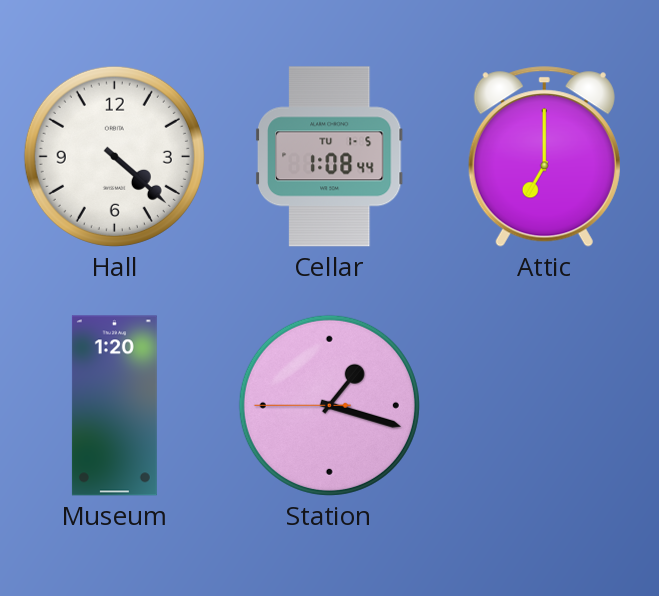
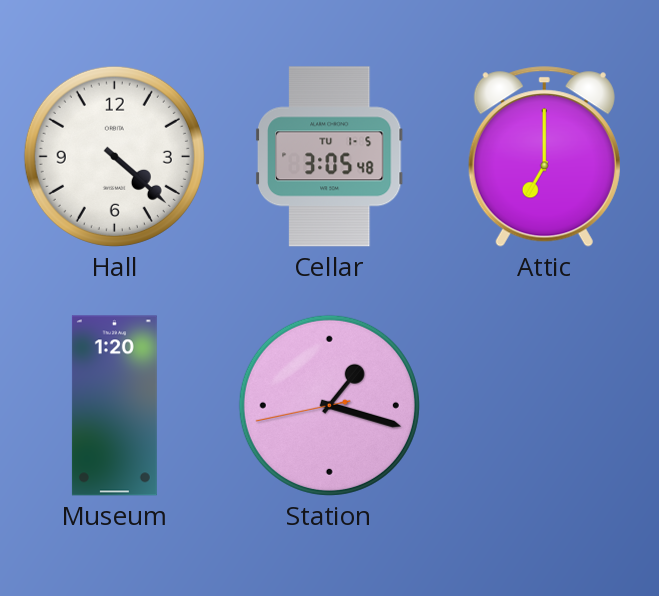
Cellar: 1:08 -> 3:05 (329, 157)
Station: 1:17:45 -> 1:17:43 (329, 405)
